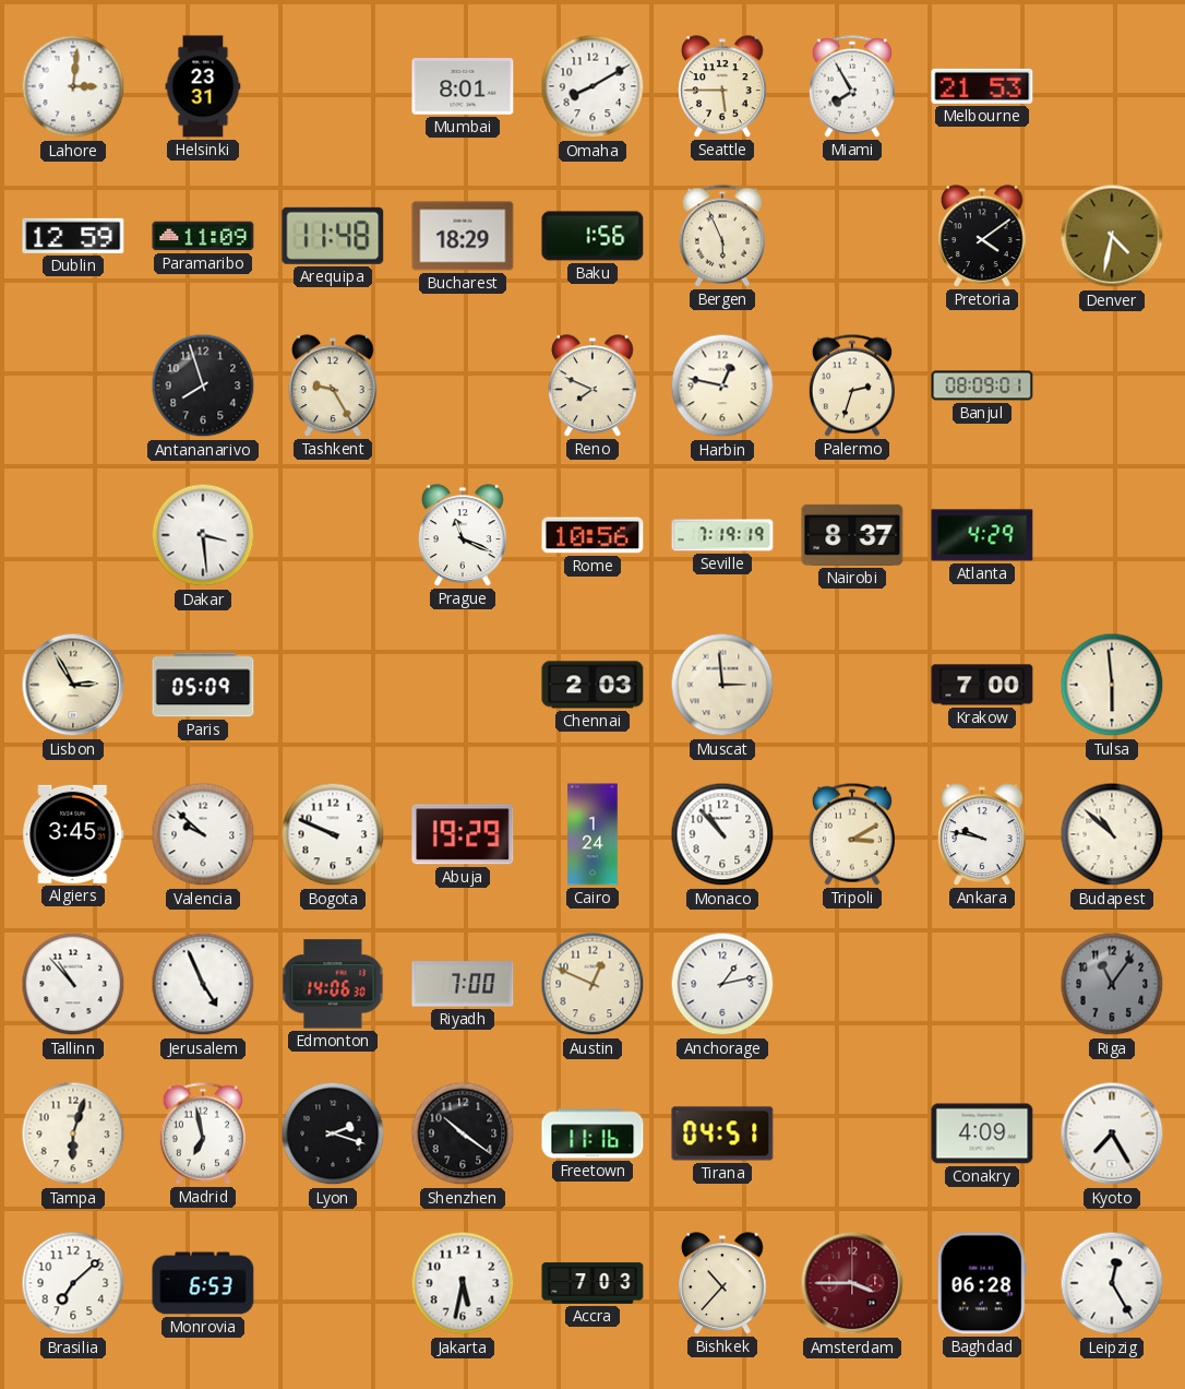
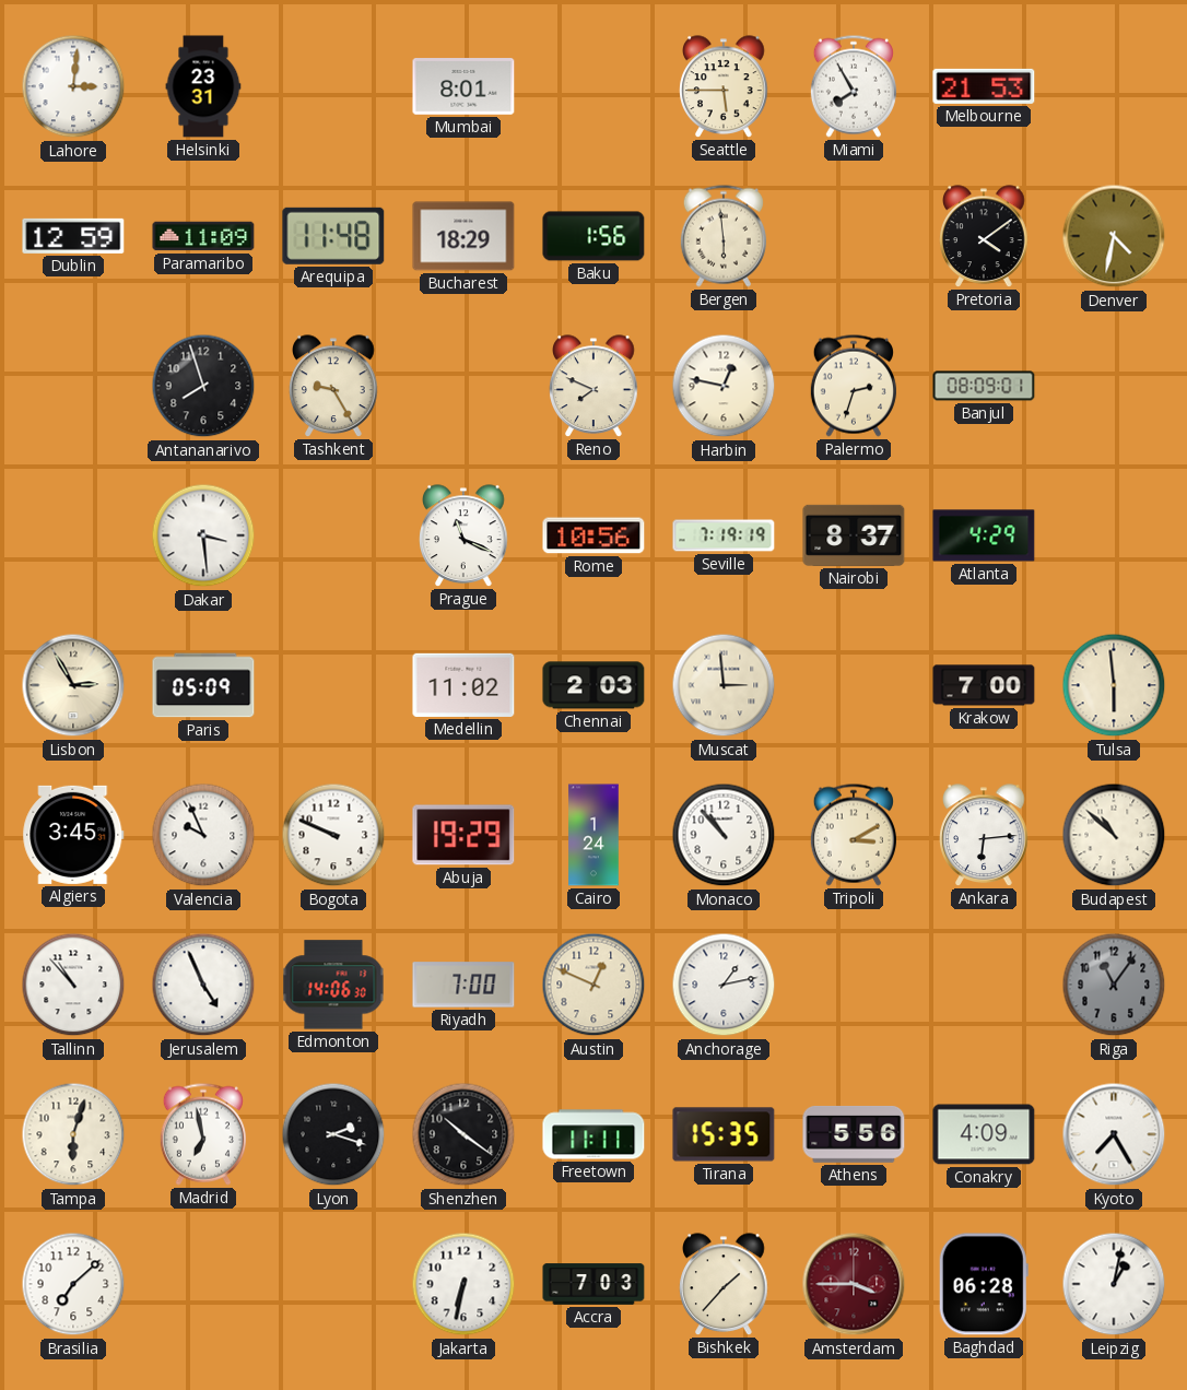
Omaha: 8:10 -> none (592, 86)
Bergen: 5:56 -> 5:59 (724, 236)
Medellin: none -> 11:02 (463, 685)
Valencia: 9:52 -> 9:56 (203, 835)
Ankara: 9:47 -> 6:14 (984, 835)
Freetown: 11:16 -> 11:11 (593, 1134)
Tirana: 04:51 -> 15:35 (724, 1134)
Athens: none -> 5:56 (854, 1134)
Monrovia: 6:53 -> none (203, 1283)
Jakarta: 5:32 -> 6:32 (463, 1284)
Bishkek: 10:37 -> 1:37 (724, 1284)
Leipzig: 12:25 -> 1:02 (1114, 1284)
